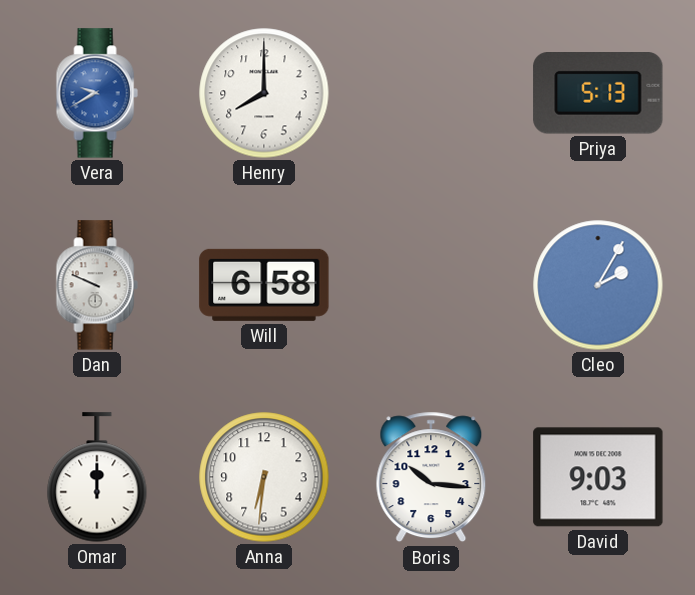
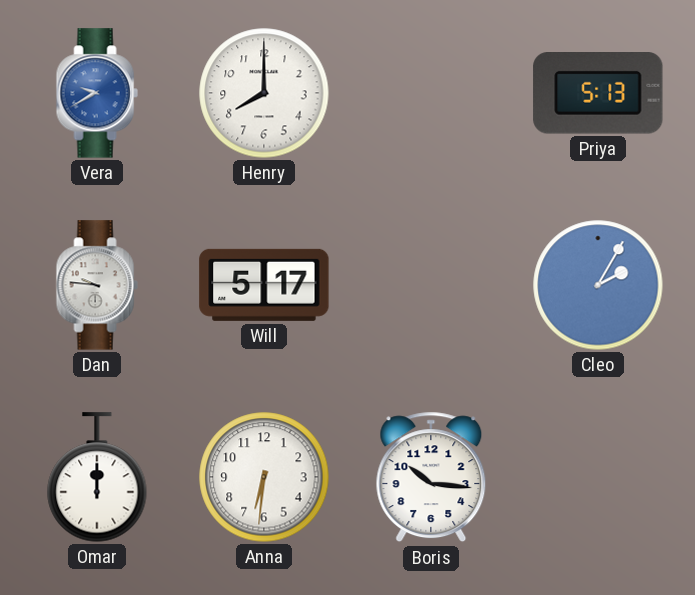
Dan: 9:49 -> 9:46 (97, 285)
Will: 6:58 -> 5:17 (264, 285)
David: 9:03 -> none (598, 477)
